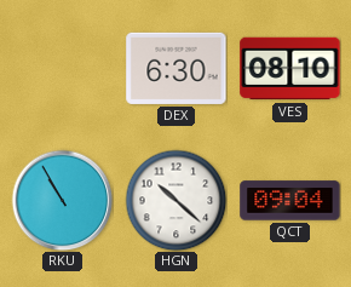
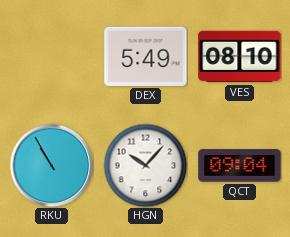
DEX: 6:30 -> 5:49 (146, 56)
HGN: 10:22 -> 10:07 (145, 165)
